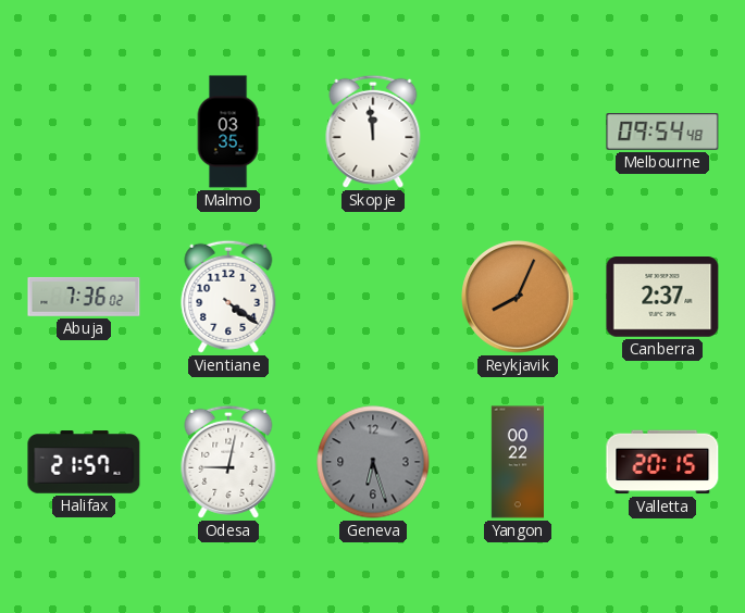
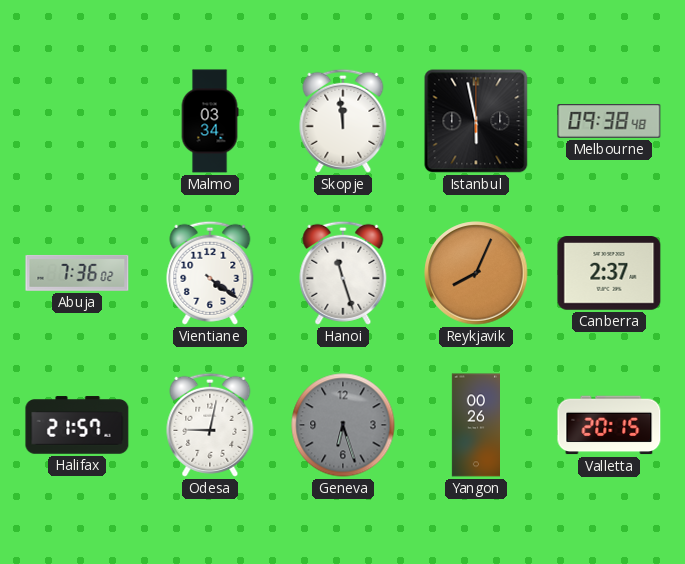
Malmo: 03:35 -> 03:34 (210, 121)
Istanbul: none -> 5:58 (476, 121)
Melbourne: 09:54 -> 09:38 (609, 122)
Hanoi: none -> 11:27 (343, 273)
Yangon: 00:22 -> 00:26 (475, 425)
